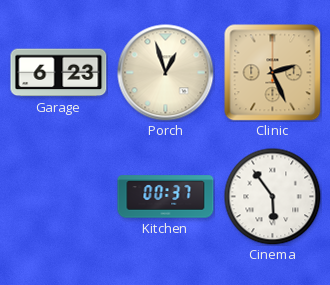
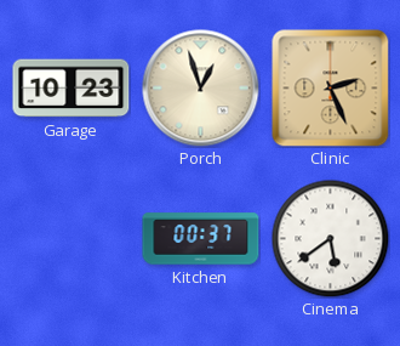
Garage: 6:23 -> 10:23 (72, 89)
Cinema: 5:54 -> 5:39 (330, 238)
